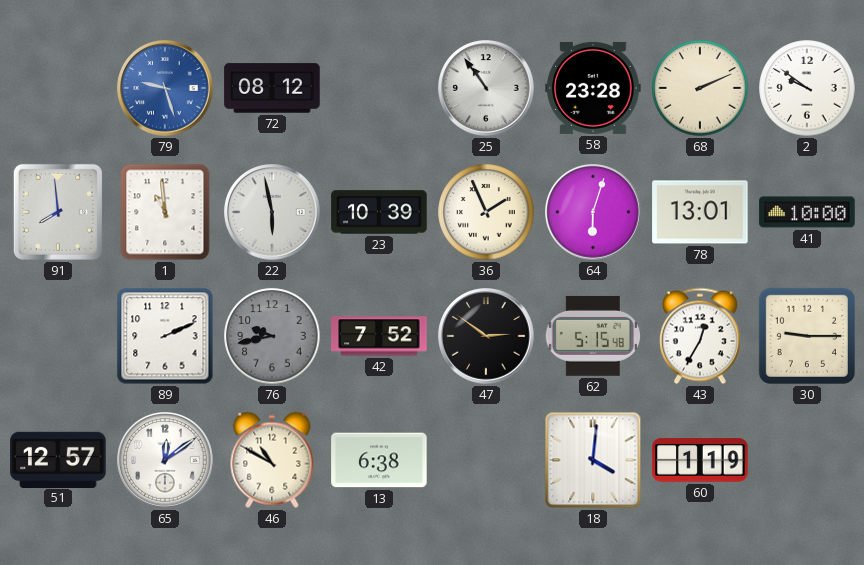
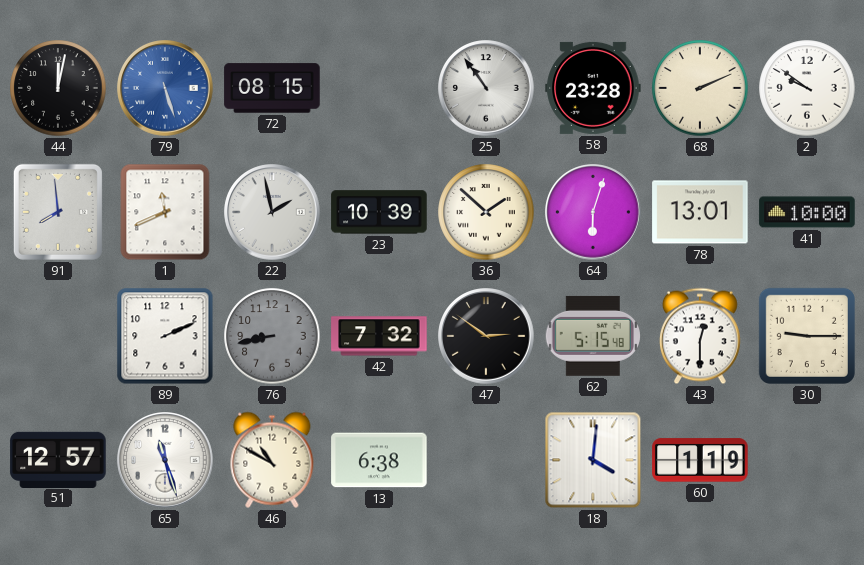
44: none -> 12:02 (58, 88)
79: 9:27 -> 5:27 (165, 88)
72: 08:12 -> 08:15 (272, 88)
1: 10:59 -> 11:41 (165, 212)
22: 5:58 -> 1:58 (272, 212)
36: 1:56 -> 1:52 (486, 212)
76: 9:43 -> 8:43 (272, 336)
42: 7:52 -> 7:32 (379, 336)
43: 12:35 -> 12:30 (700, 336)
65: 12:09 -> 11:27 (165, 460)
